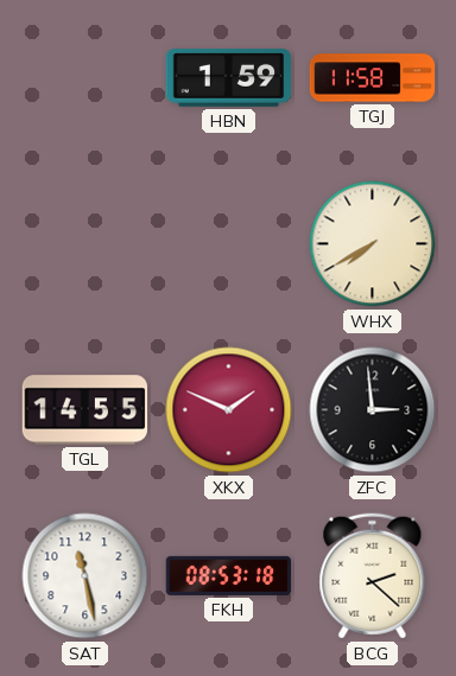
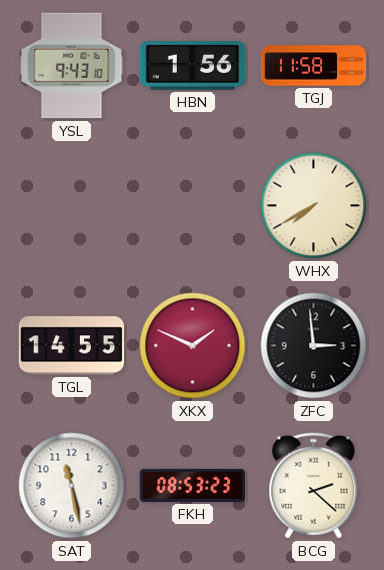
YSL: none -> 9:43 (72, 66)
HBN: 1:59 -> 1:56 (193, 66)
FKH: 08:53:18 -> 08:53:23 (193, 485)
